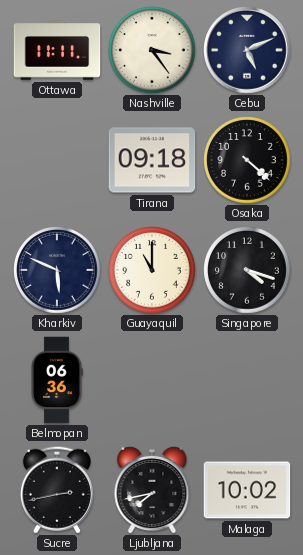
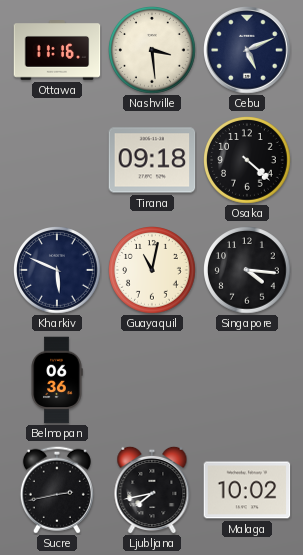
Ottawa: 11:11 -> 11:16 (57, 51)
Nashville: 3:24 -> 3:29 (153, 51)
Guayaquil: 11:00 -> 11:02 (153, 271)
Singapore: 4:18 -> 4:16 (248, 271)
